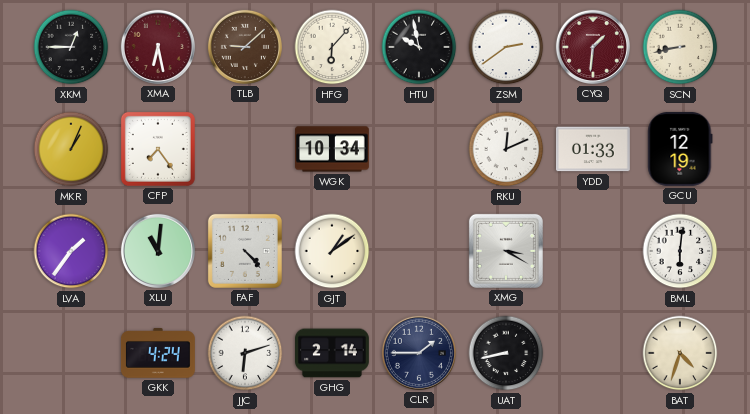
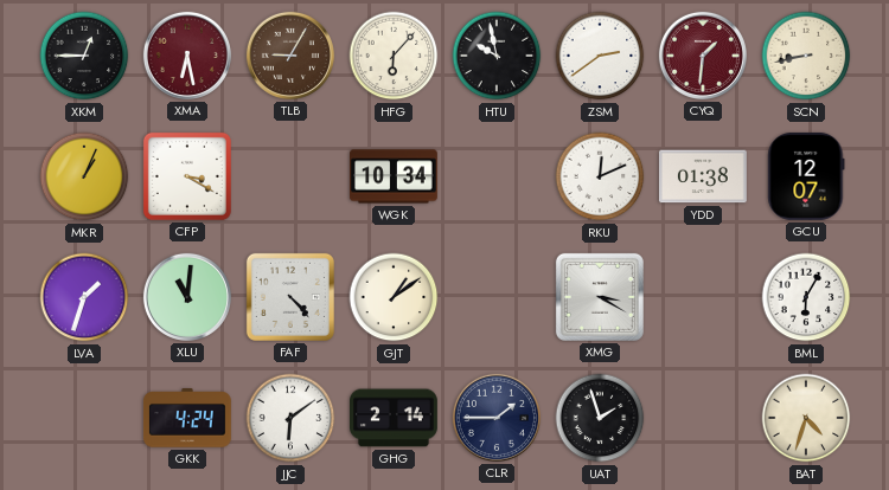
TLB: 9:08 -> 9:05 (290, 56)
CFP: 7:24 -> 3:20 (187, 176)
YDD: 01:33 -> 01:38 (703, 176)
GCU: 12:19 -> 12:07 (806, 176)
LVA: 1:36 -> 1:33 (84, 297)
BML: 6:01 -> 6:05 (806, 297)
JJC: 6:12 -> 6:09 (290, 418)
UAT: 8:43 -> 1:57 (600, 418)
